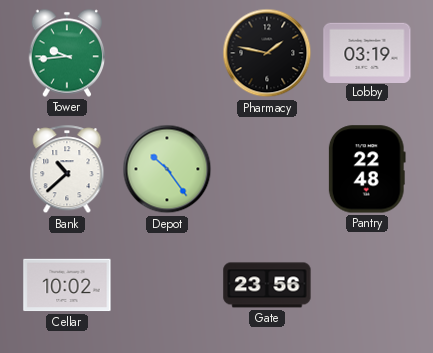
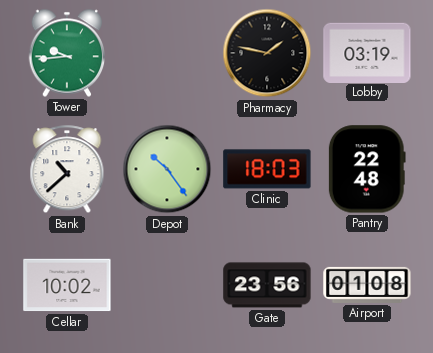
Clinic: none -> 18:03 (267, 169)
Airport: none -> 01:08 (367, 285)
